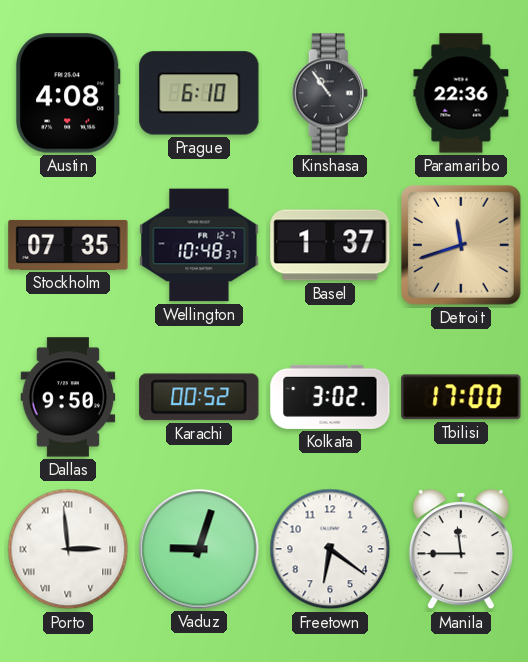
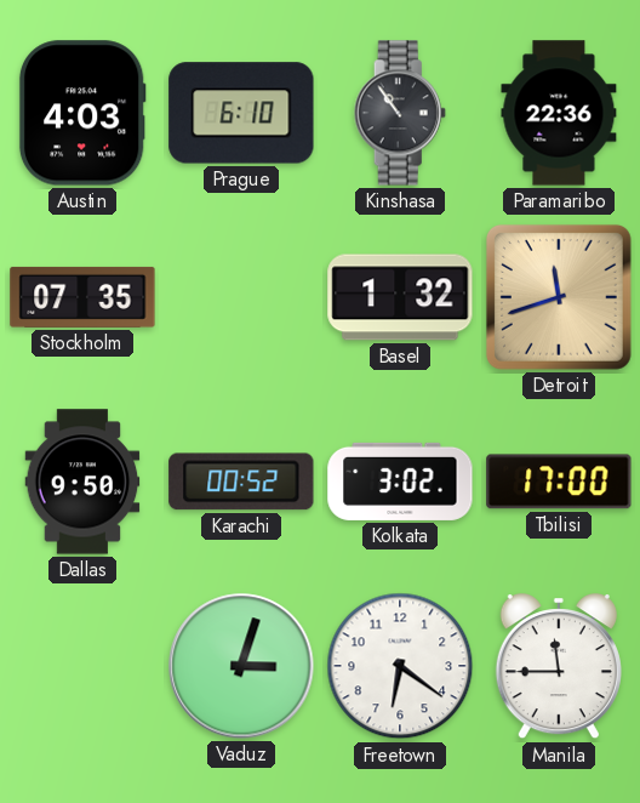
Austin: 4:08 -> 4:03 (82, 113)
Wellington: 10:48 -> none (199, 245)
Basel: 1:37 -> 1:32 (400, 297)
Porto: 2:59 -> none (68, 549)
Vaduz: 9:03 -> 3:03 (241, 666)
